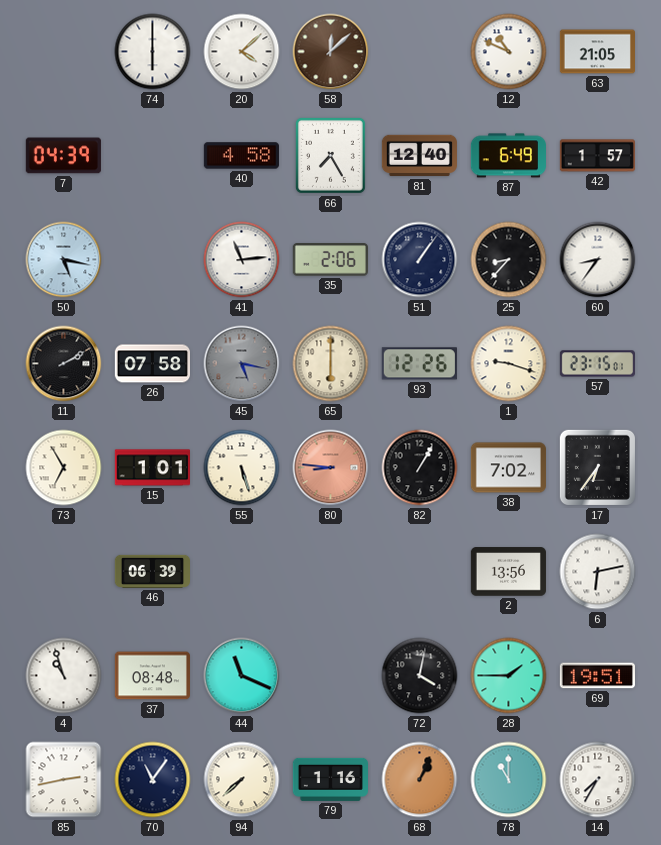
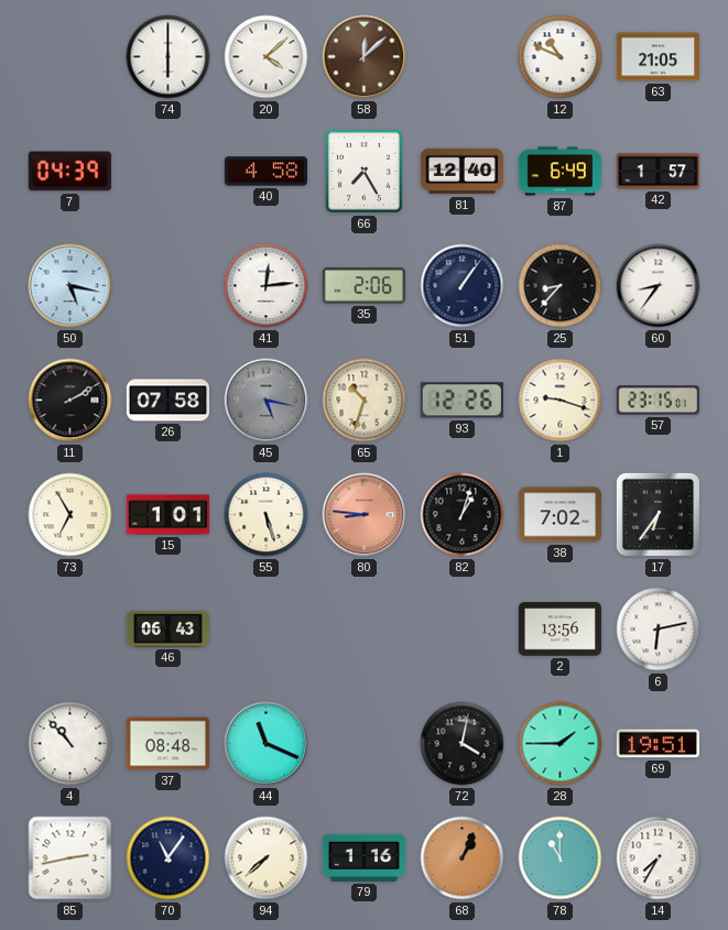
41: 11:14 -> 12:14 (267, 286)
65: 6:00 -> 10:33 (365, 401)
82: 1:05 -> 1:03 (463, 515)
46: 06:39 -> 06:43 (167, 628)
4: 10:57 -> 10:53 (70, 744)
